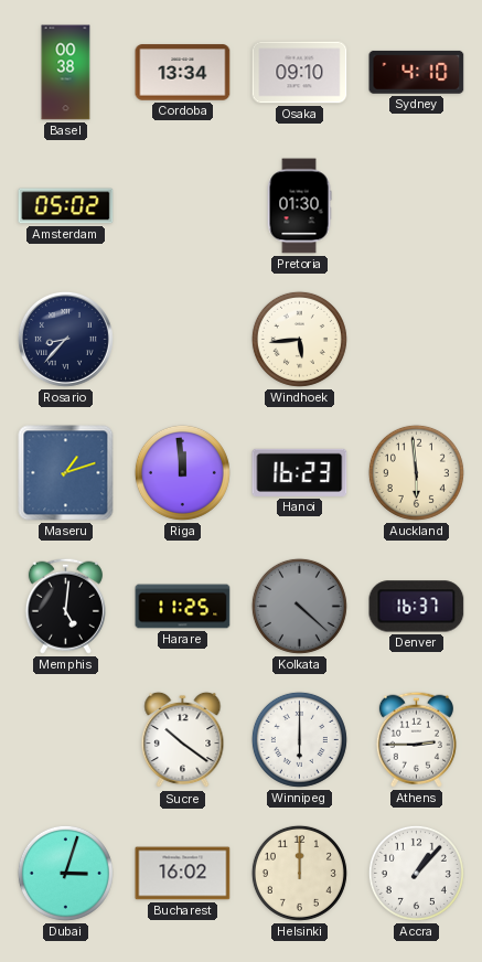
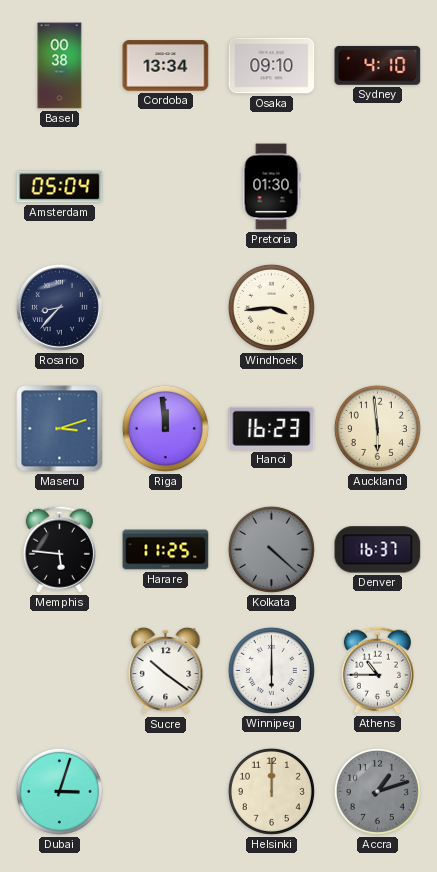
Amsterdam: 05:02 -> 05:04 (60, 187)
Windhoek: 5:44 -> 3:44 (271, 307)
Maseru: 1:12 -> 3:12 (60, 429)
Memphis: 5:01 -> 5:46 (59, 549)
Athens: 2:45 -> 10:45 (377, 670)
Bucharest: 16:02 -> none (183, 874)
Accra: 1:07 -> 1:12 (377, 791)
Accra dial: white -> grey (377, 791)
